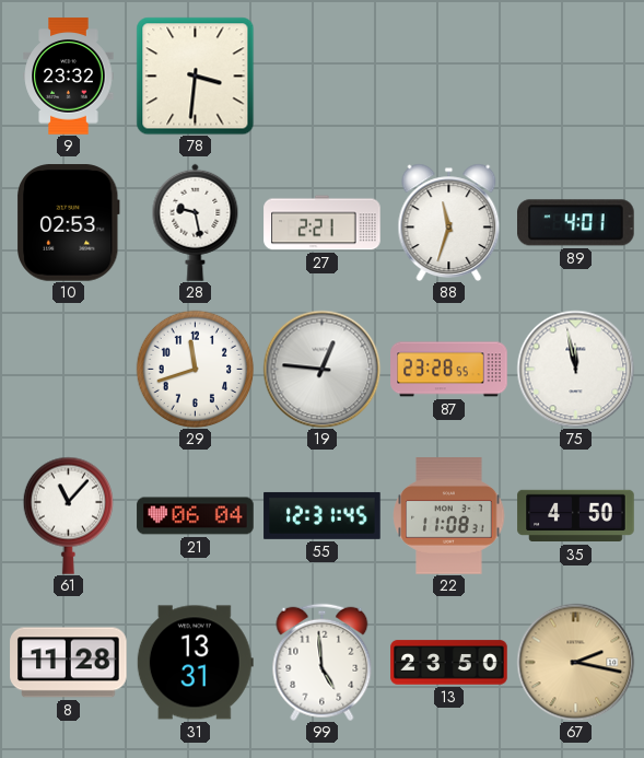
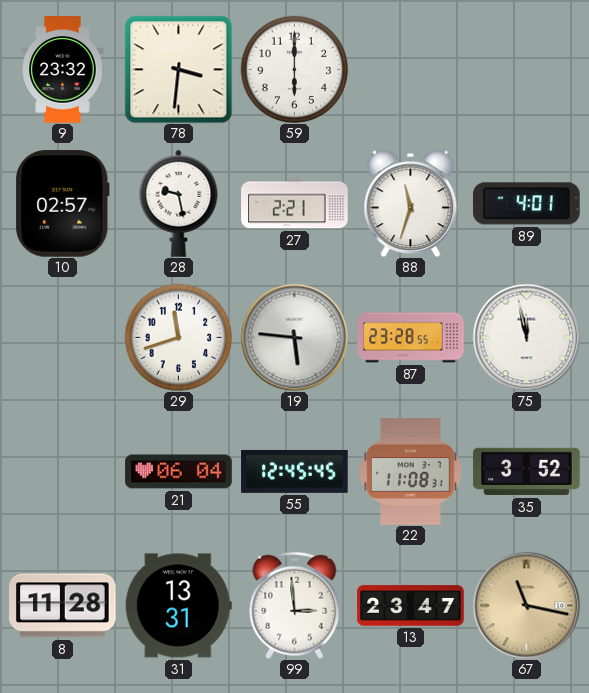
59: none -> 6:00 (294, 69)
10: 02:53 -> 02:57 (63, 204)
19: 12:46 -> 5:46 (294, 337)
61: 11:07 -> none (68, 515)
55: 12:31 -> 12:45 (295, 471)
35: 4:50 -> 3:52 (527, 472)
99: 4:59 -> 2:59 (295, 605)
13: 23:50 -> 23:47 (411, 606)
67: 2:17 -> 11:17 (526, 605)
